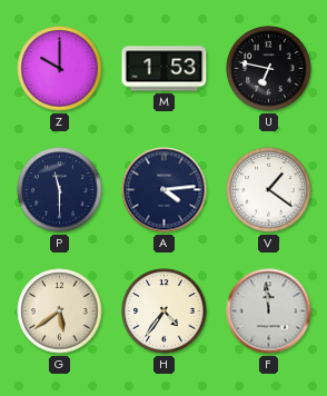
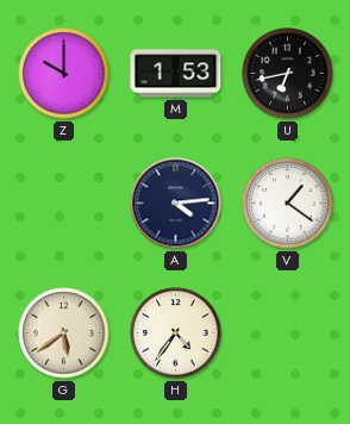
U: 6:47 -> 6:43 (288, 74)
P: 11:30 -> none (60, 190)
F: 11:59 -> none (269, 311)
